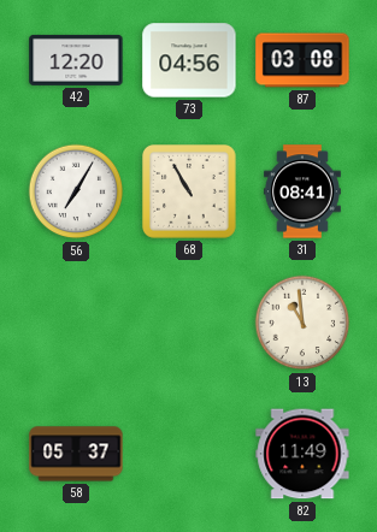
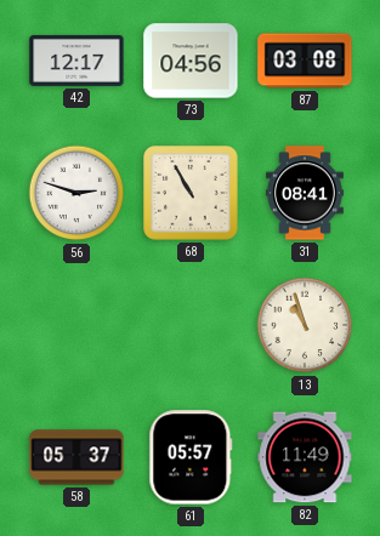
42: 12:20 -> 12:17 (76, 61)
56: 7:05 -> 2:48 (76, 193)
13: 10:59 -> 10:57 (305, 325)
61: none -> 05:57 (191, 457)
